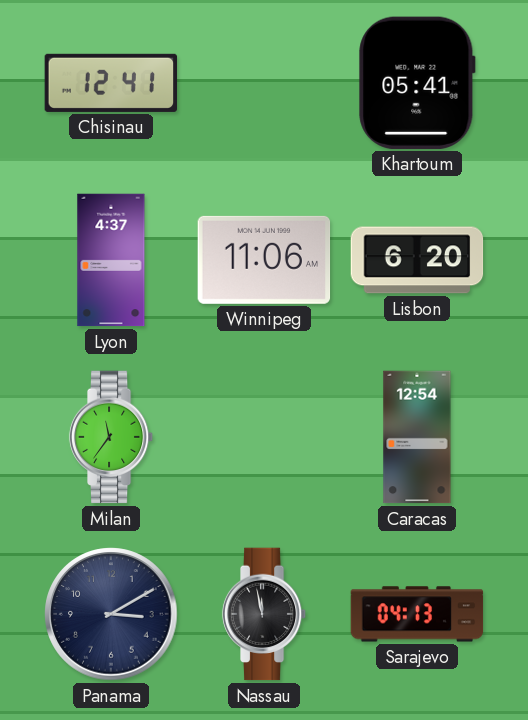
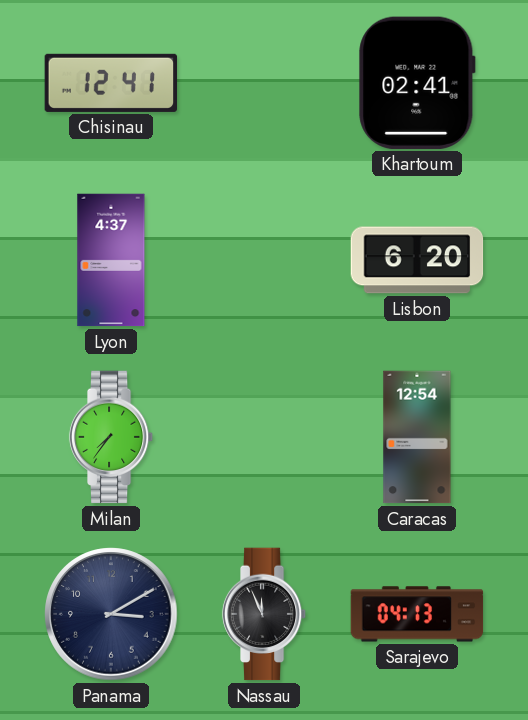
Khartoum: 05:41 -> 02:41 (417, 83)
Winnipeg: 11:06 -> none (264, 260)
Milan: 11:36 -> 7:36 (111, 437)
Nassau: 11:58 -> 11:56 (264, 614)
